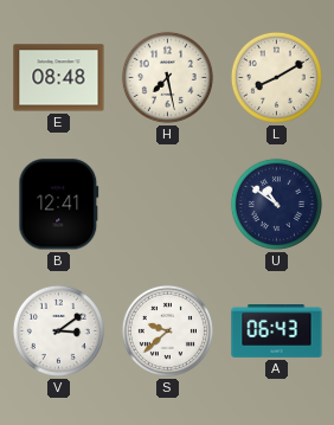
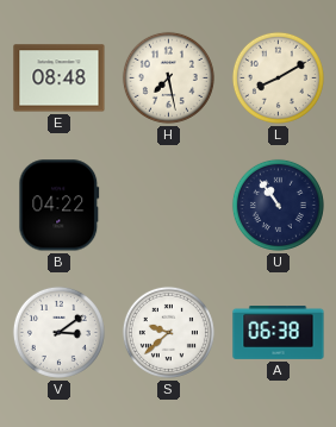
B: 12:41 -> 04:22 (60, 206)
U: 10:51 -> 10:54 (278, 205)
A: 06:43 -> 06:38 (279, 333)
